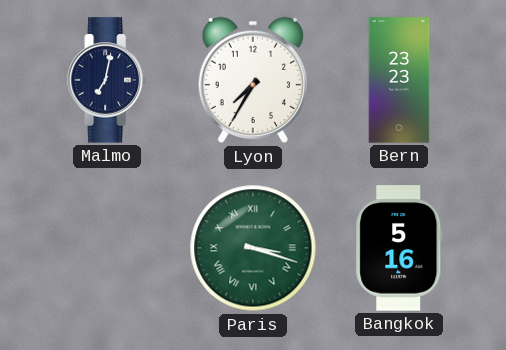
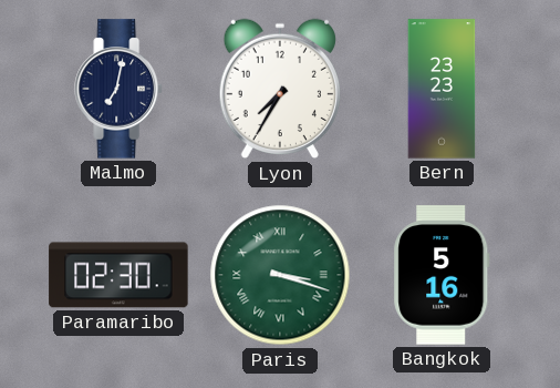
Paramaribo: none -> 02:30 (118, 275)
